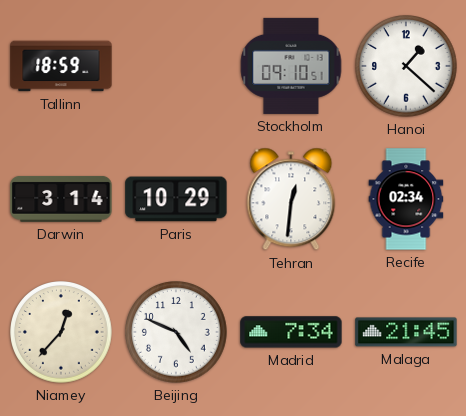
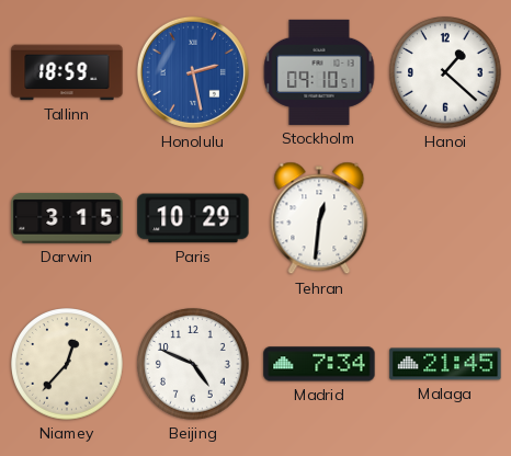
Honolulu: none -> 2:28 (193, 72)
Darwin: 3:14 -> 3:15 (67, 218)
Recife: 02:34 -> none (406, 199)
